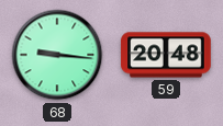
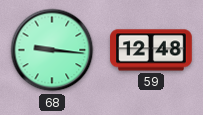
59: 20:48 -> 12:48 (151, 50)
